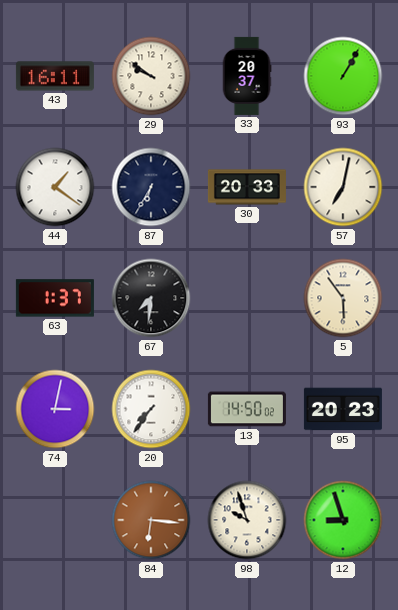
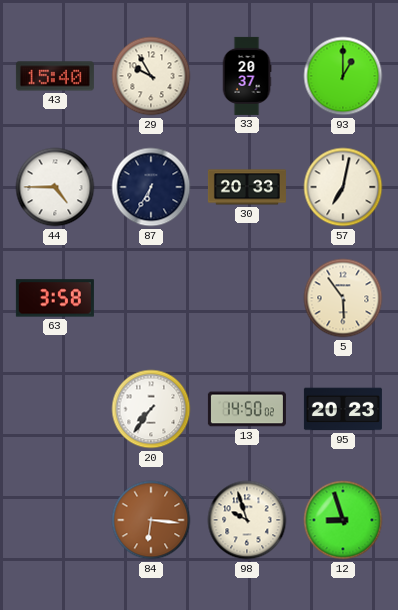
43: 16:11 -> 15:40 (55, 76)
29: 9:51 -> 9:55 (151, 76)
93: 1:05 -> 1:00 (343, 76)
44: 1:21 -> 4:45 (55, 187)
63: 1:37 -> 3:58 (55, 298)
67: 7:31 -> none (151, 298)
74: 3:02 -> none (55, 409)
